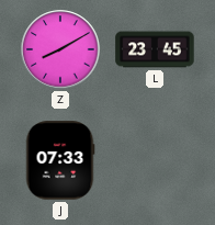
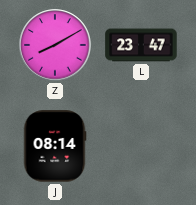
L: 23:45 -> 23:47 (141, 45)
J: 07:33 -> 08:14 (55, 146)
